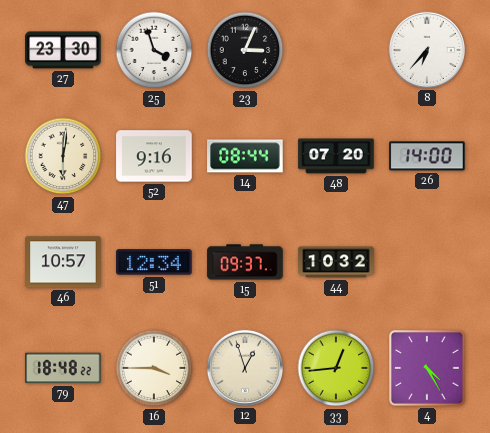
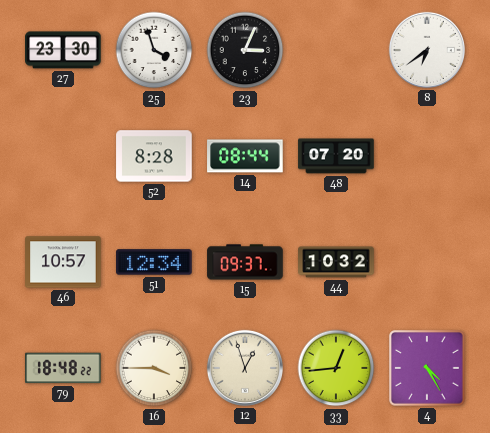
8: 6:37 -> 6:39 (427, 50)
47: 6:01 -> none (63, 156)
52: 9:16 -> 8:28 (154, 156)
26: 14:00 -> none (427, 156)
